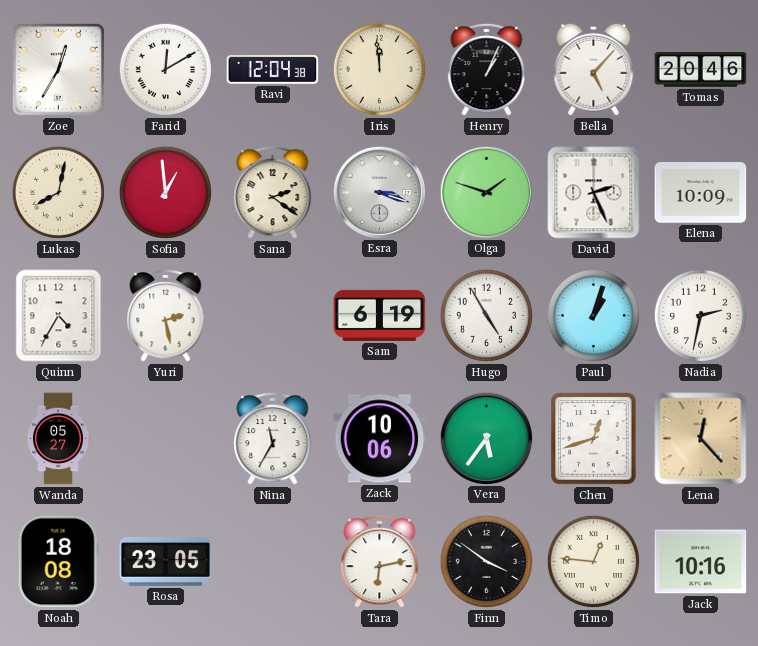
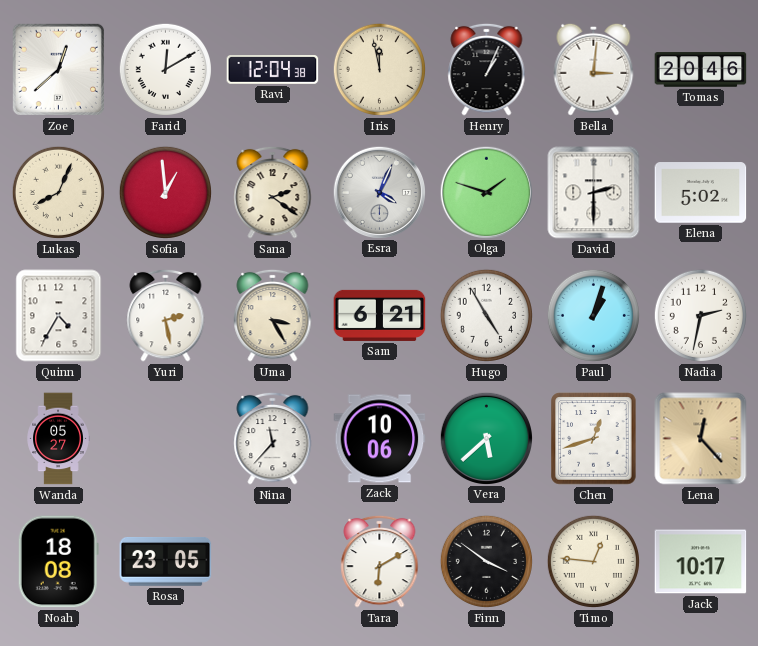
Zoe: 12:35 -> 12:38 (58, 69)
Iris: 11:59 -> 11:58 (379, 69)
Bella: 5:07 -> 3:01 (594, 69)
Lukas: 8:02 -> 8:04 (58, 192)
Esra: 3:18 -> 4:04 (379, 192)
David: 2:26 -> 2:30 (594, 193)
Elena: 10:09 -> 5:02 (701, 193)
Uma: none -> 3:25 (273, 315)
Sam: 6:19 -> 6:21 (380, 315)
Nina: 11:35 -> 11:37 (273, 438)
Vera: 5:36 -> 5:38 (486, 438)
Tara: 6:13 -> 6:10 (380, 561)
Jack: 10:16 -> 10:17 (701, 562)
